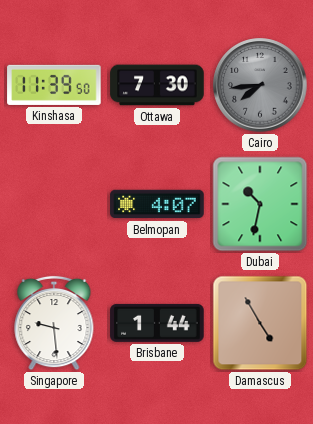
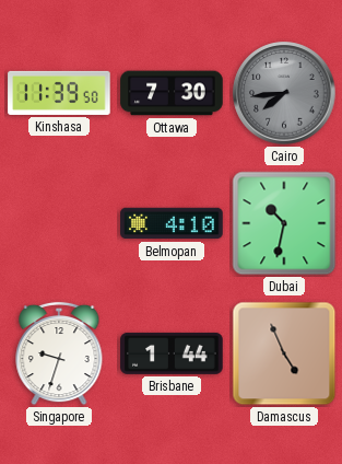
Belmopan: 4:07 -> 4:10 (172, 223)
Singapore: 9:29 -> 9:33 (59, 353)
Damascus: 4:55 -> 4:56 (284, 353)
